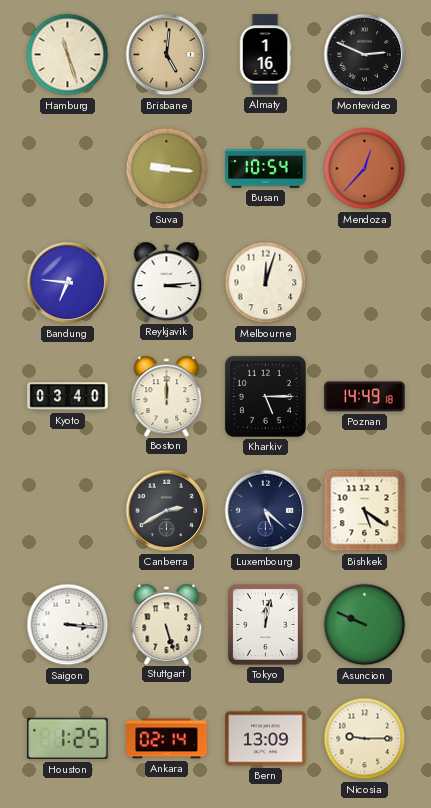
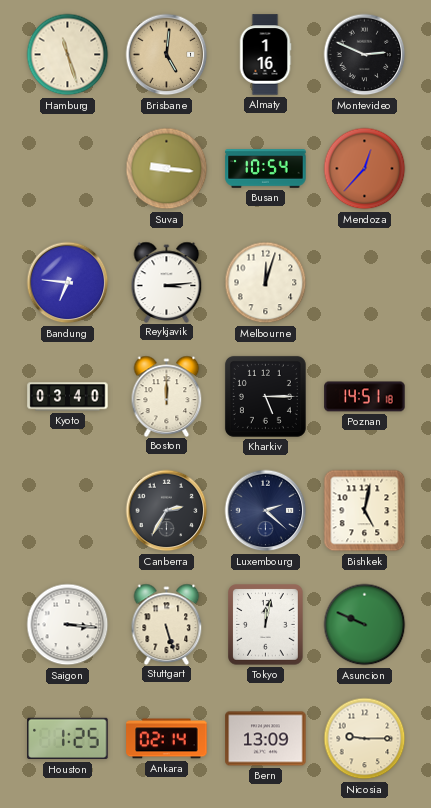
Poznan: 14:49 -> 14:51 (365, 397)
Canberra: 2:40 -> 2:35 (167, 511)
Luxembourg: 5:22 -> 2:22 (266, 511)
Bishkek: 5:21 -> 5:02 (365, 511)
